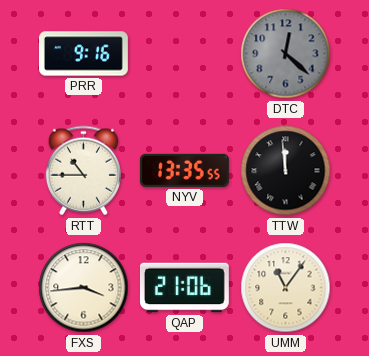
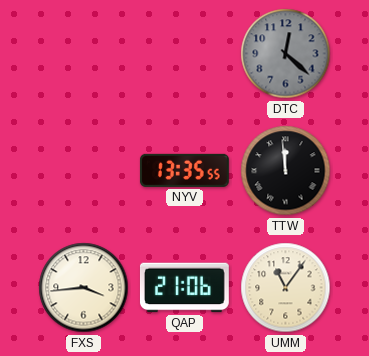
PRR: 9:16 -> none (84, 54)
RTT: 10:45 -> none (83, 171)
